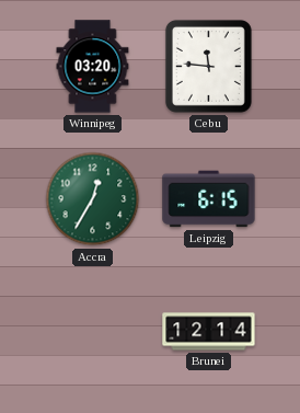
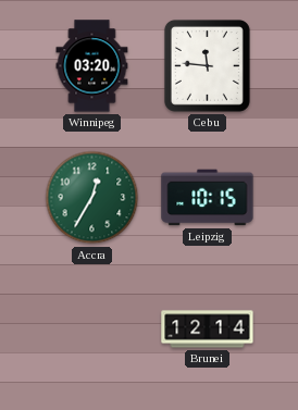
Leipzig: 6:15 -> 10:15 (208, 198)
